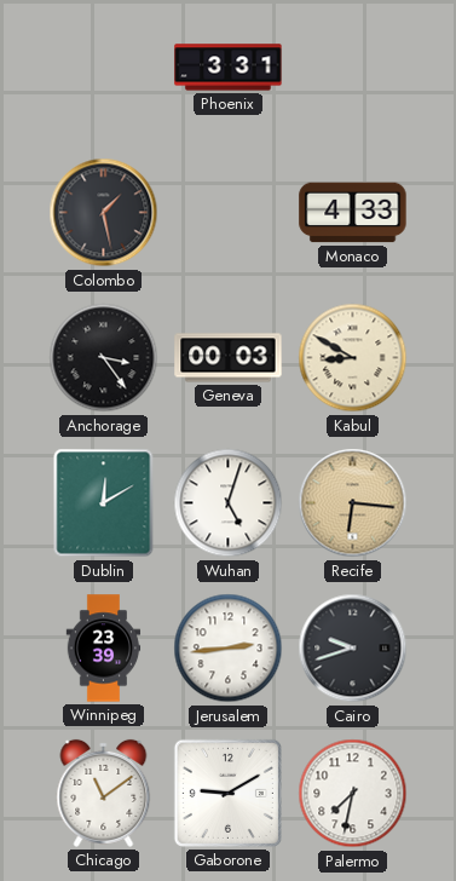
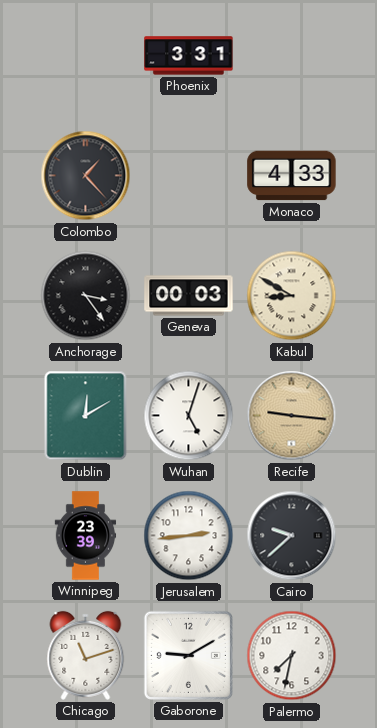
Colombo: 1:28 -> 1:23 (86, 176)
Recife: 6:16 -> 9:16 (292, 416)
Cairo: 9:42 -> 9:38 (292, 536)
Chicago: 11:09 -> 11:12 (86, 655)
